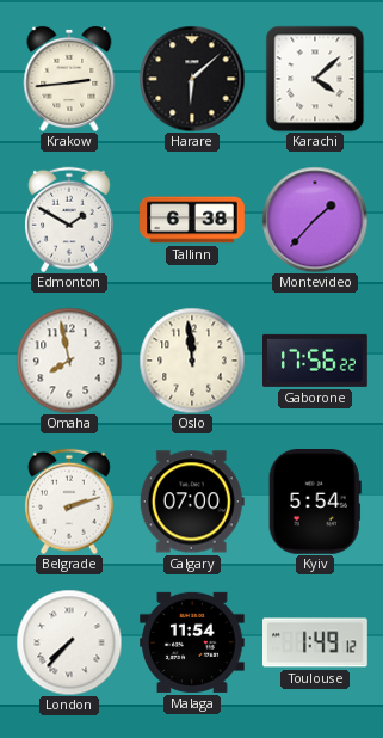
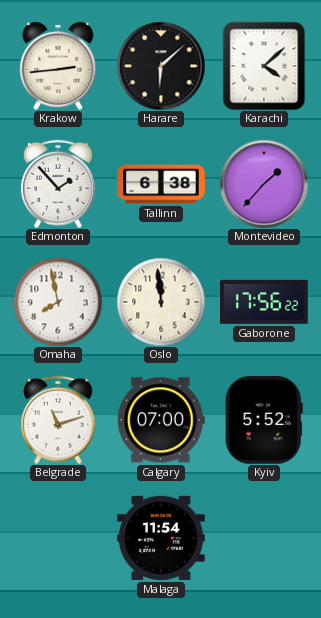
Edmonton: 1:50 -> 1:53 (58, 184)
Belgrade: 2:12 -> 11:12 (58, 420)
Kyiv: 5:54 -> 5:52 (264, 421)
London: 7:37 -> none (69, 642)
Toulouse: 1:49 -> none (316, 642)
